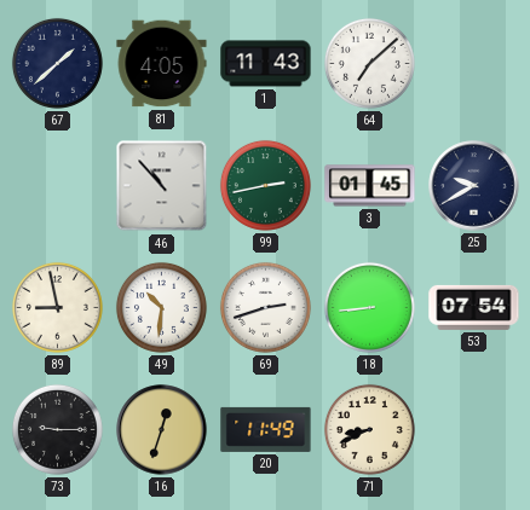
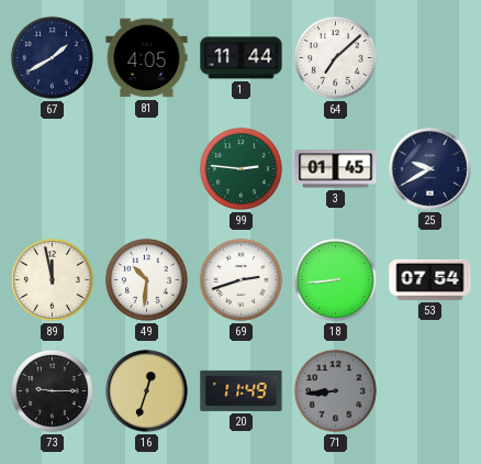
67: 1:38 -> 1:40 (52, 57)
1: 11:43 -> 11:44 (242, 58)
46: 10:53 -> none (162, 186)
99: 2:43 -> 2:46 (240, 168)
89: 8:58 -> 11:58 (52, 279)
71: 8:41 -> 8:44 (335, 390)
71 dial: cream -> grey (335, 390)
